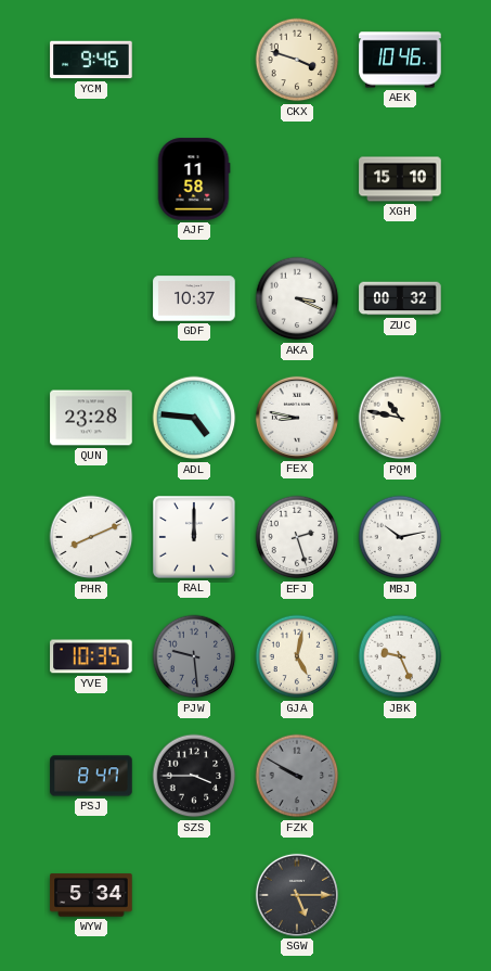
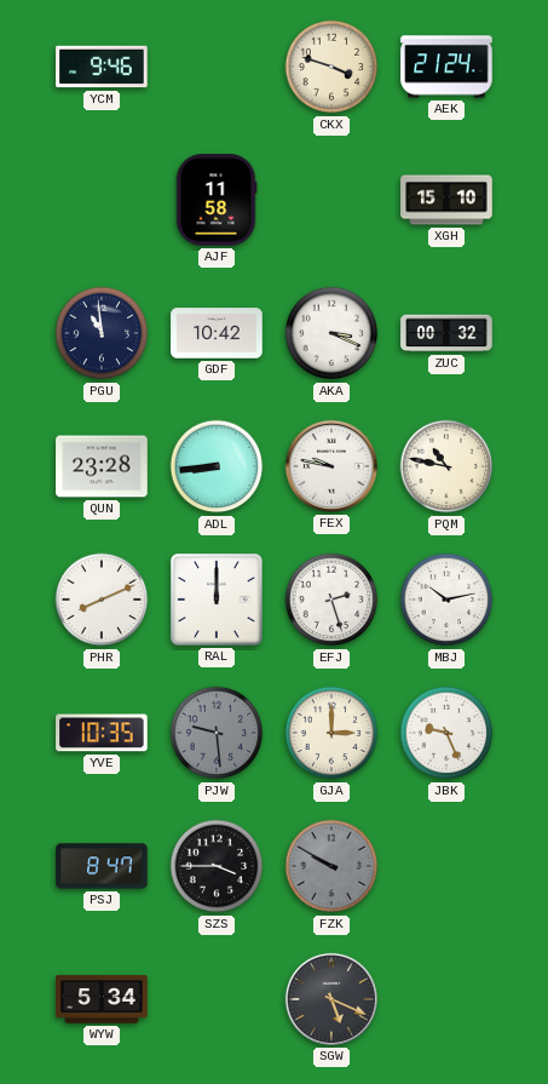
AEK: 10:46 -> 21:24 (446, 67)
PGU: none -> 10:59 (102, 333)
GDF: 10:37 -> 10:42 (217, 333)
ADL: 4:46 -> 8:44 (217, 466)
FEX: 8:47 -> 9:47 (331, 466)
GJA: 5:02 -> 3:00 (331, 733)
SGW: 5:15 -> 5:19 (331, 999)
